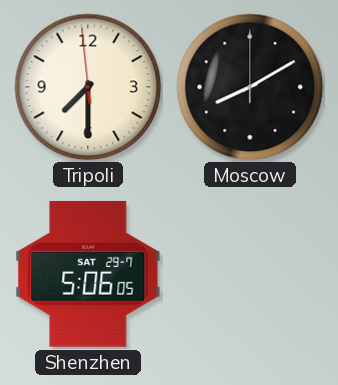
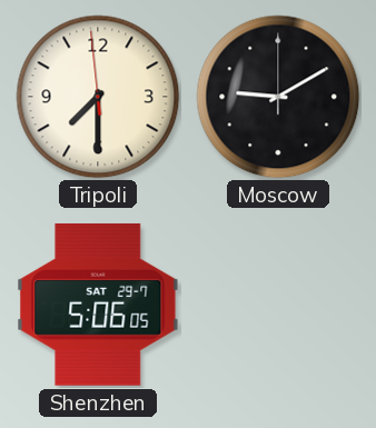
Moscow: 8:10 -> 9:10 (278, 97)
